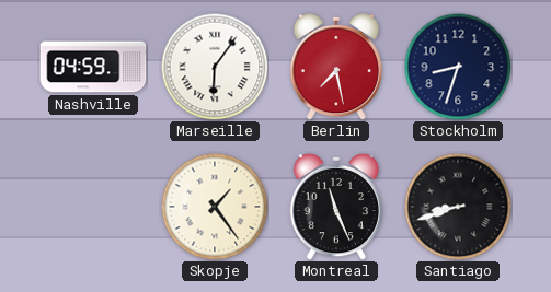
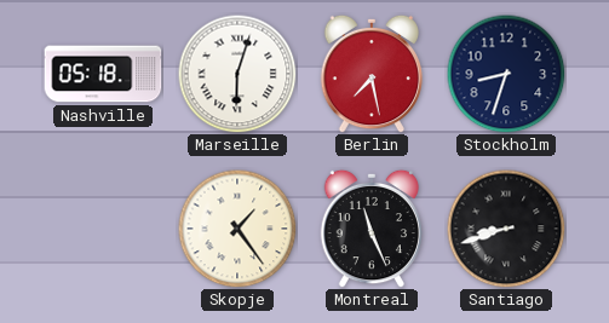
Nashville: 04:59 -> 05:18 (103, 74)
Marseille: 6:06 -> 6:03 (237, 74)
